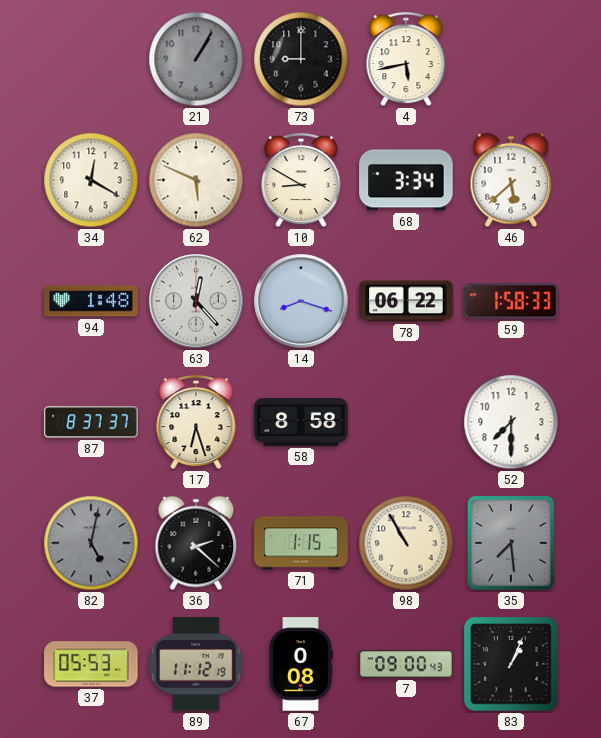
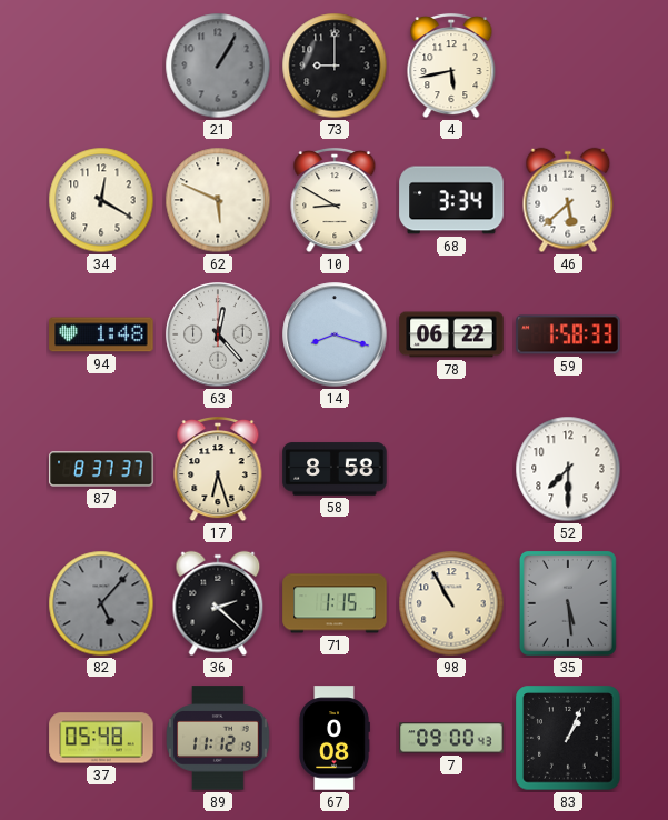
82: 5:02 -> 5:07 (101, 603)
35: 7:29 -> 5:29 (568, 604)
37: 05:53 -> 05:48 (101, 738)
